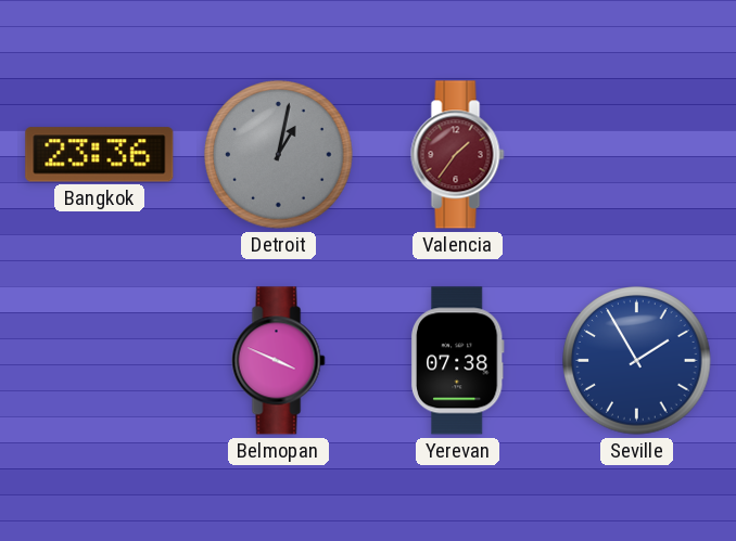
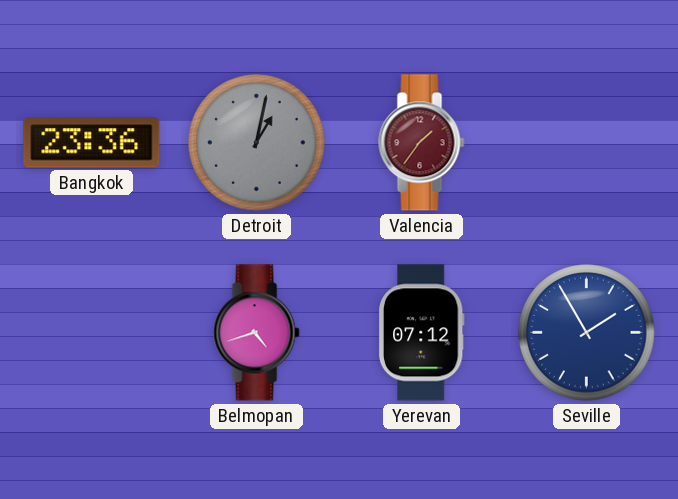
Belmopan: 3:49 -> 4:42 (257, 333)
Yerevan: 07:38 -> 07:12 (421, 333)
